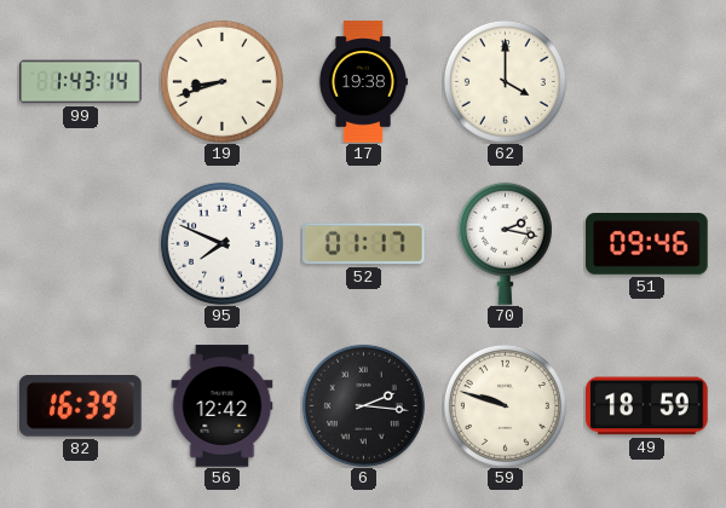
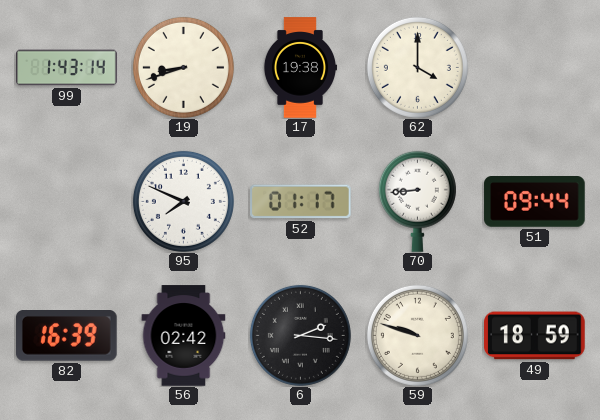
70: 2:17 -> 8:44 (417, 201)
51: 09:46 -> 09:44 (535, 202)
56: 12:42 -> 02:42 (184, 336)
